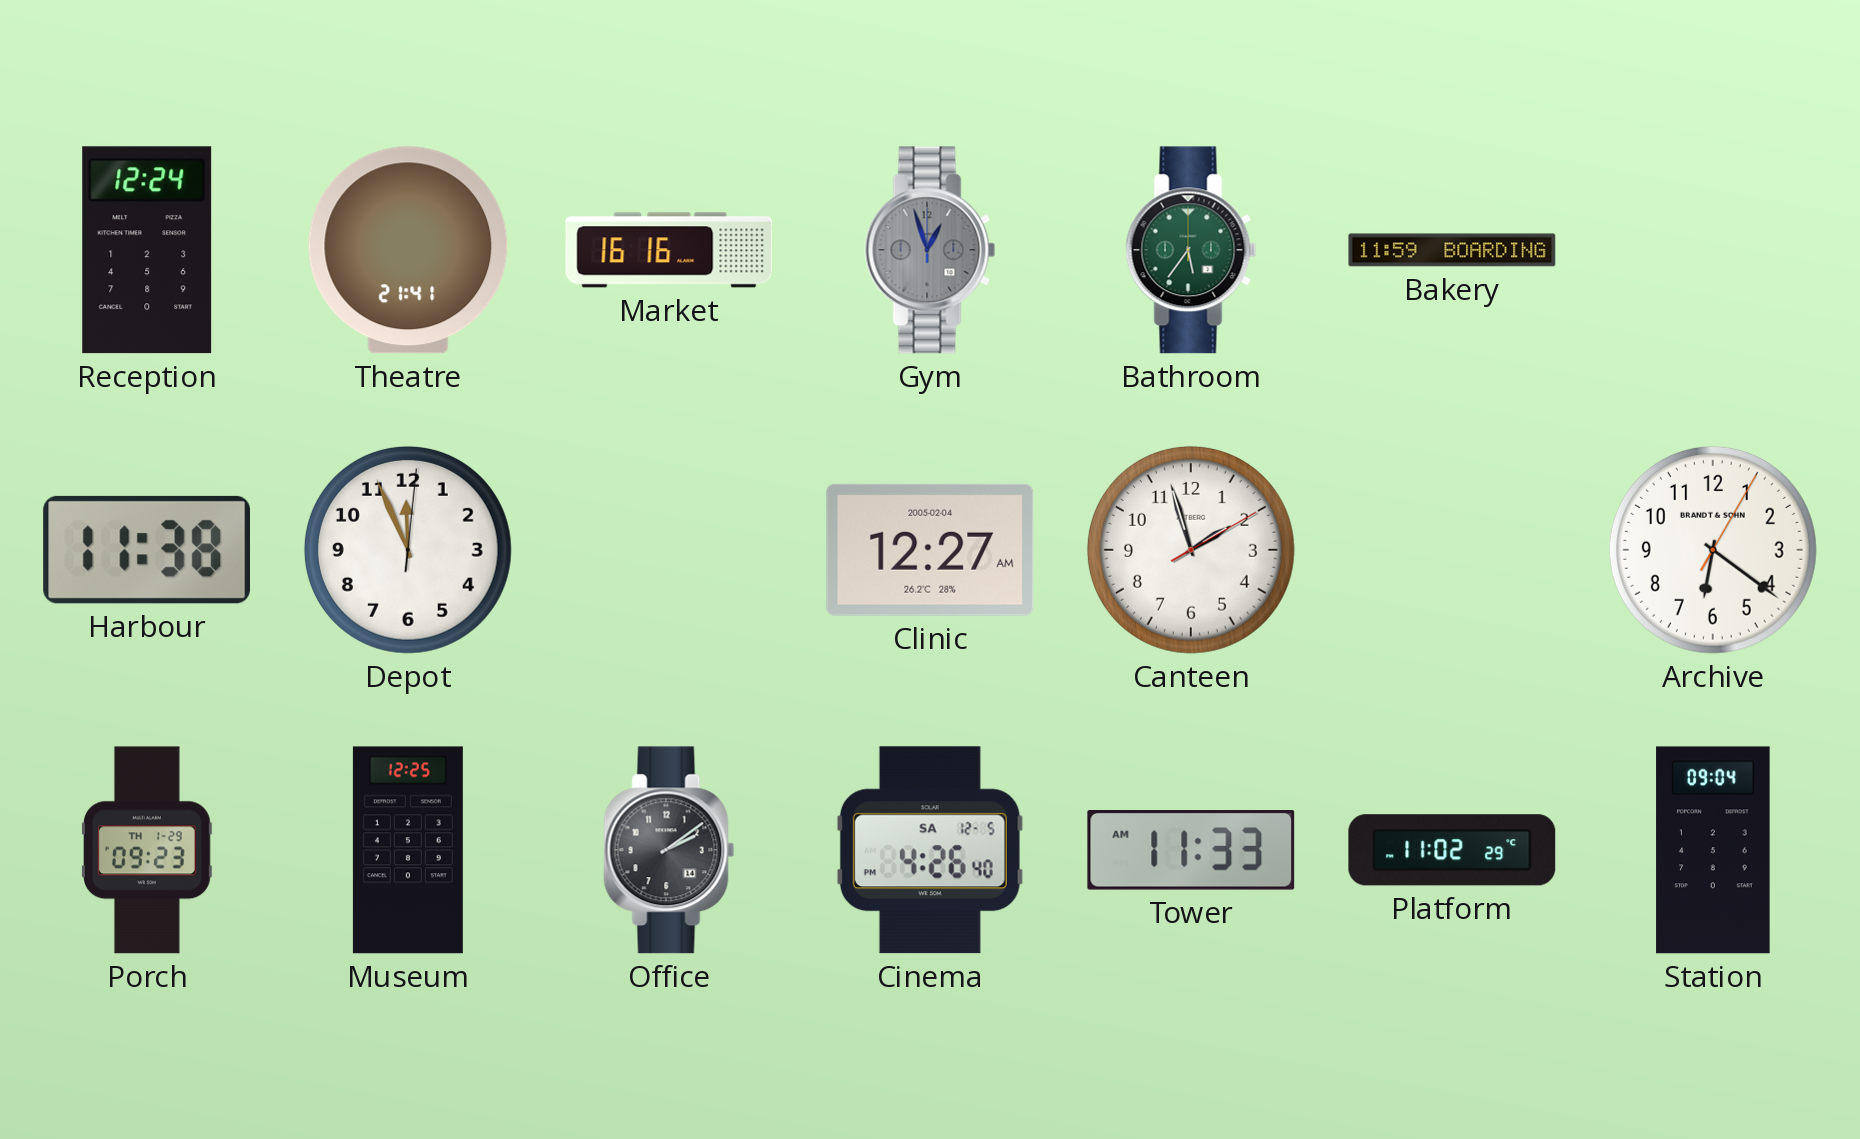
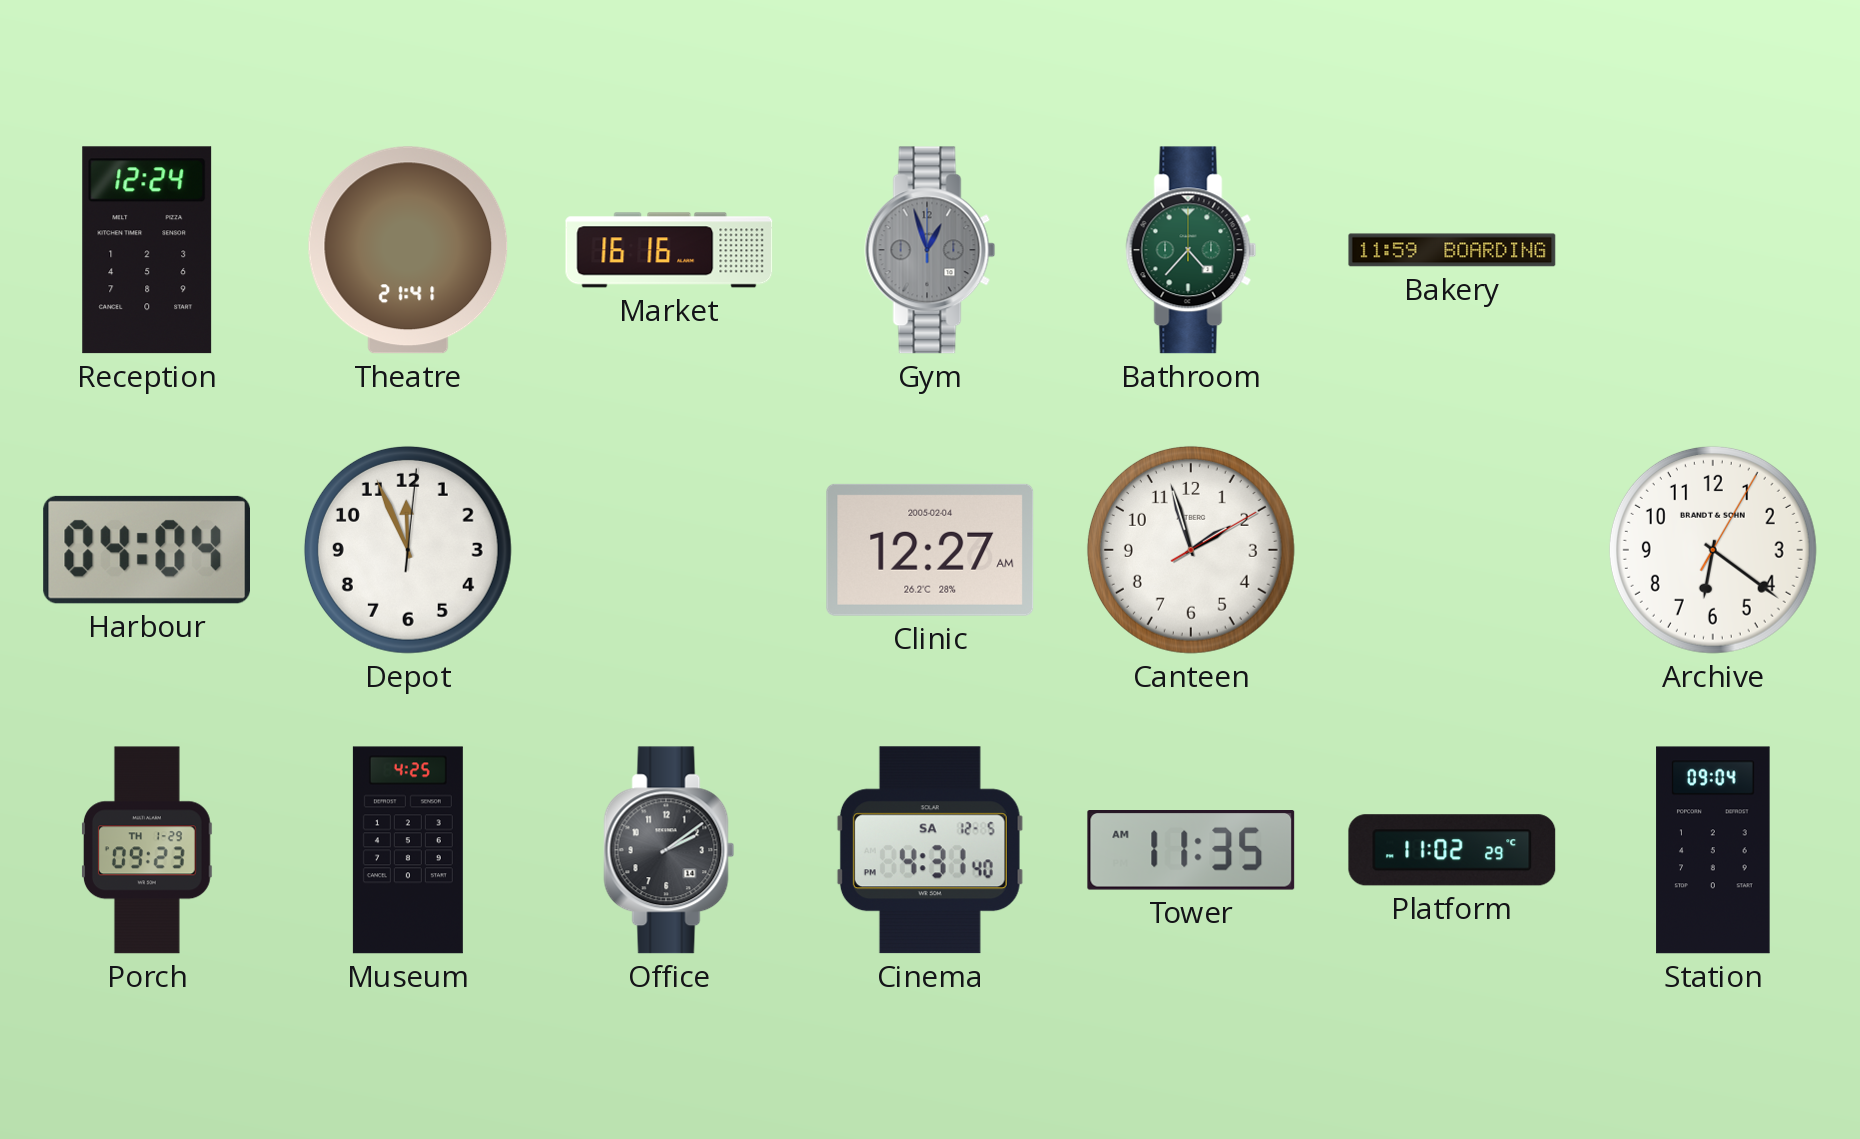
Bathroom: 5:36 -> 4:37 (1191, 250)
Harbour: 11:38 -> 04:04 (146, 550)
Museum: 12:25 -> 4:25 (408, 850)
Cinema: 4:26 -> 4:31 (930, 850)
Tower: 11:33 -> 11:35 (1191, 851)
